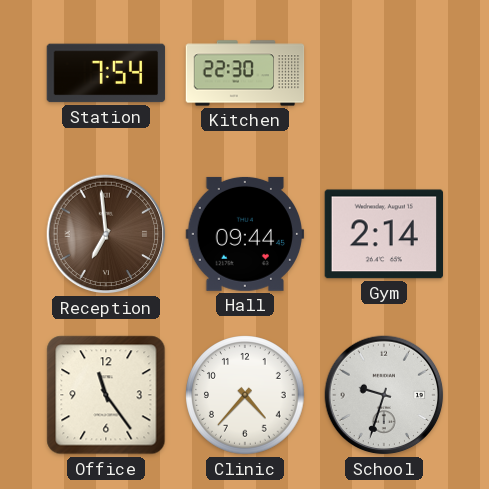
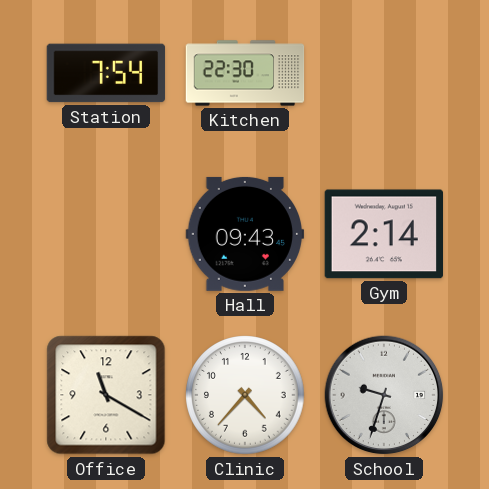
Reception: 6:59 -> none (106, 234)
Hall: 09:44 -> 09:43 (245, 234)
Office: 11:24 -> 11:20 (106, 395)
